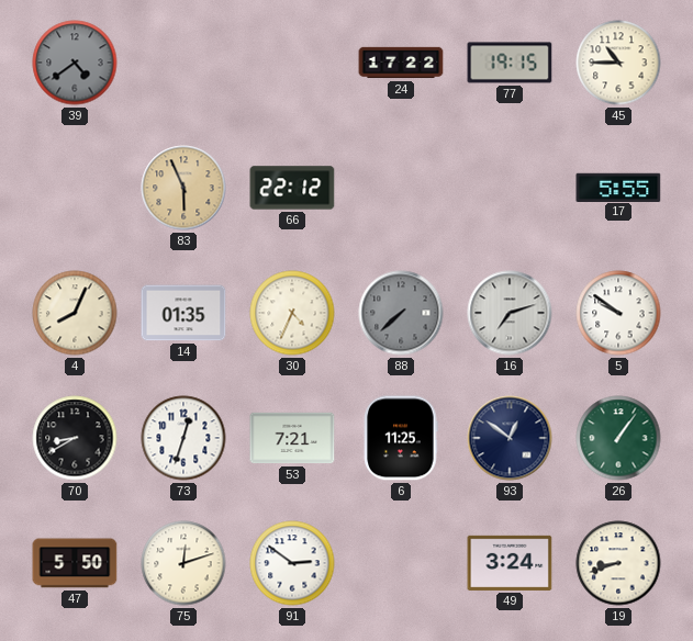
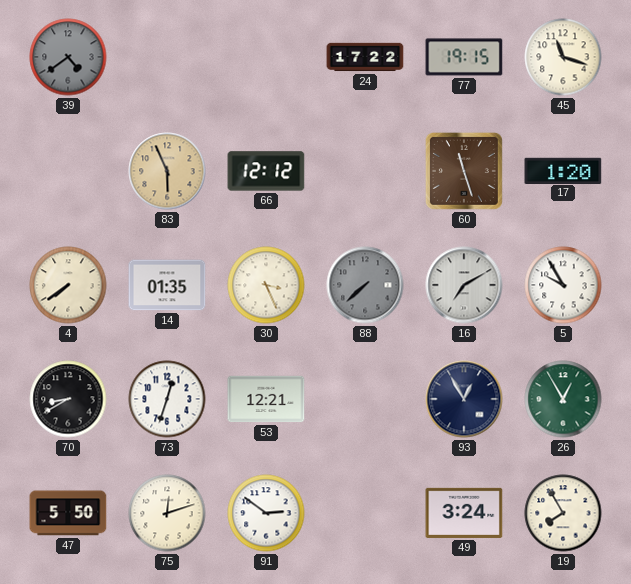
45: 10:45 -> 11:18 (563, 57)
66: 22:12 -> 12:12 (266, 171)
60: none -> 11:27 (464, 171)
17: 5:55 -> 1:20 (563, 170)
4: 8:04 -> 7:39 (68, 285)
30: 4:34 -> 3:26 (266, 285)
16: 7:12 -> 7:10 (464, 285)
5: 9:51 -> 9:55 (563, 285)
53: 7:21 -> 12:21 (266, 399)
6: 11:25 -> none (401, 438)
93: 12:51 -> 12:55 (464, 399)
26: 1:06 -> 12:55 (563, 399)
19: 8:42 -> 7:55 (563, 513)
